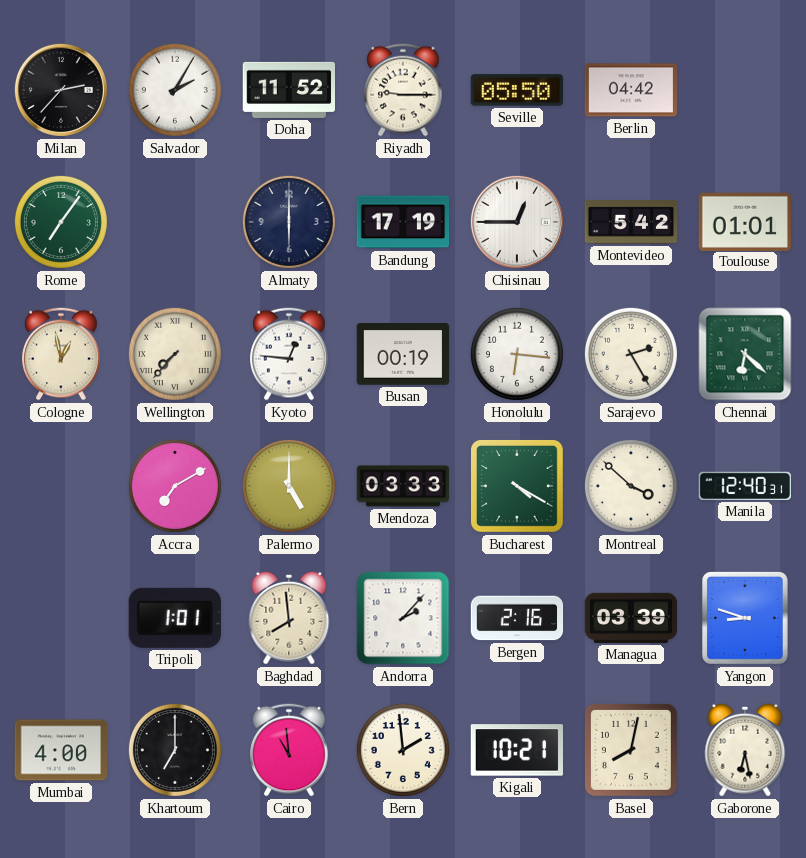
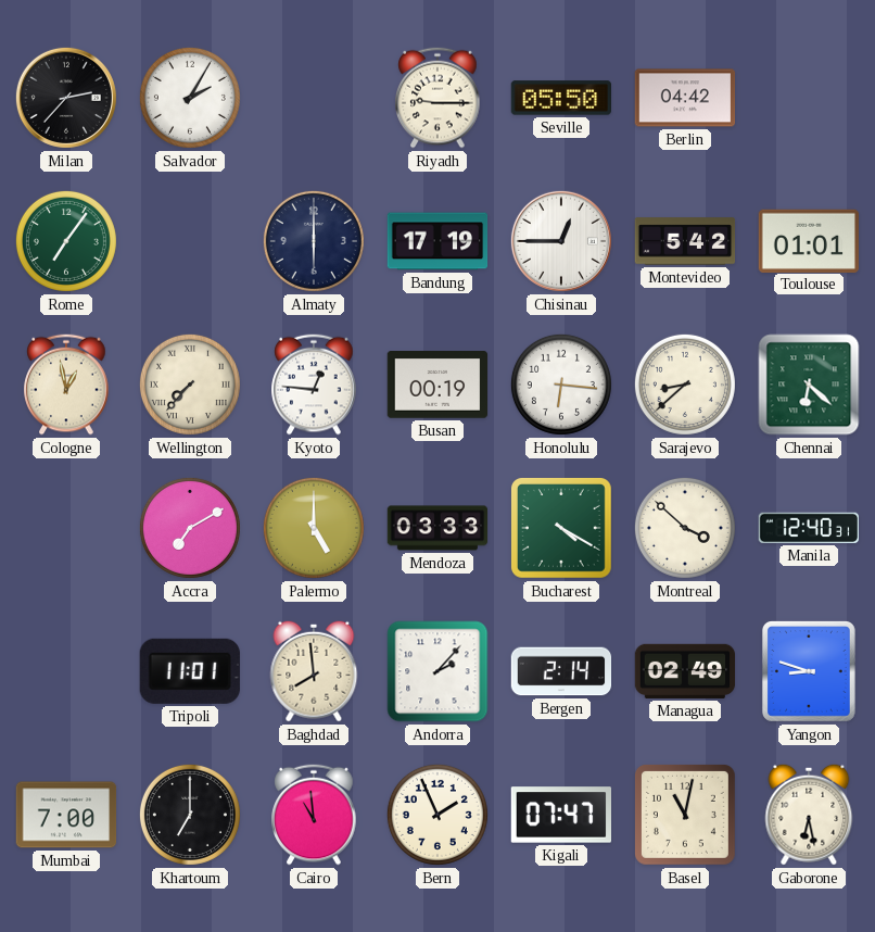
Doha: 11:52 -> none (289, 90)
Sarajevo: 2:25 -> 8:38 (685, 385)
Tripoli: 1:01 -> 11:01 (190, 671)
Bergen: 2:16 -> 2:14 (561, 671)
Managua: 03:39 -> 02:49 (685, 671)
Mumbai: 4:00 -> 7:00 (66, 815)
Bern: 1:59 -> 1:56 (437, 815)
Kigali: 10:21 -> 07:47 (561, 815)
Basel: 8:02 -> 11:02 (685, 815)
